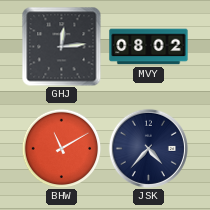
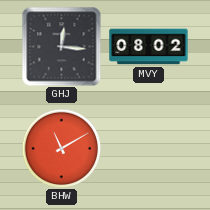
GHJ: 12:14 -> 12:16 (61, 46)
JSK: 4:37 -> none (148, 148)
